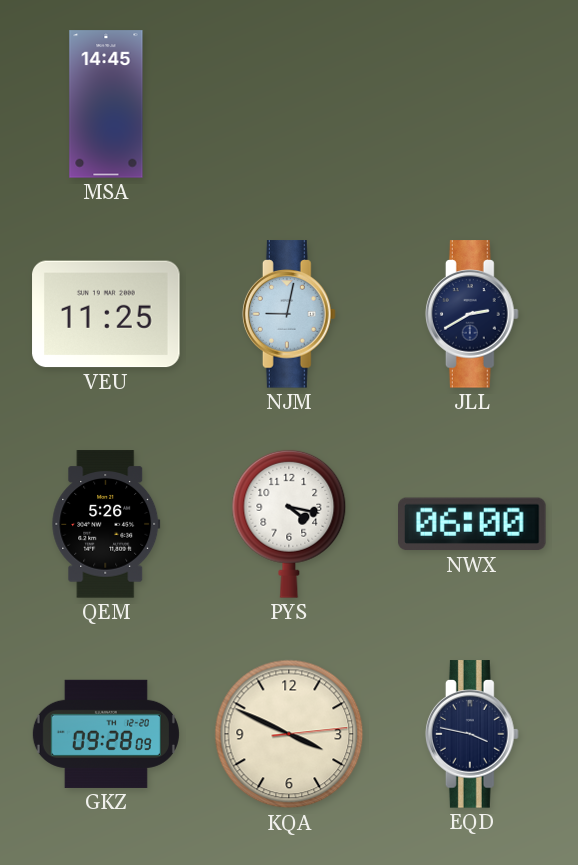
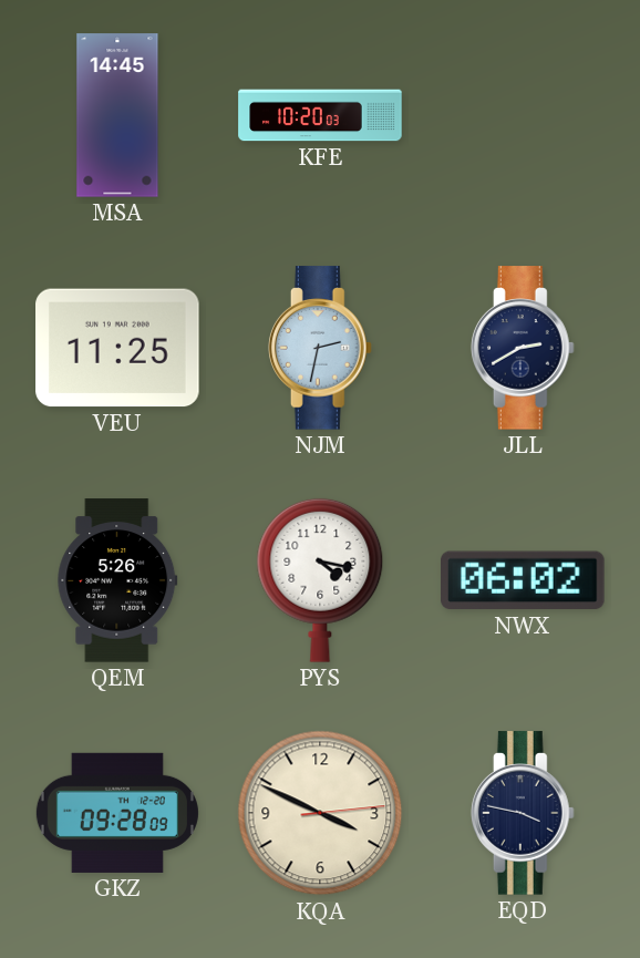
KFE: none -> 10:20 (320, 115)
NJM: 9:02 -> 2:32 (320, 348)
NWX: 06:00 -> 06:02 (524, 580)
